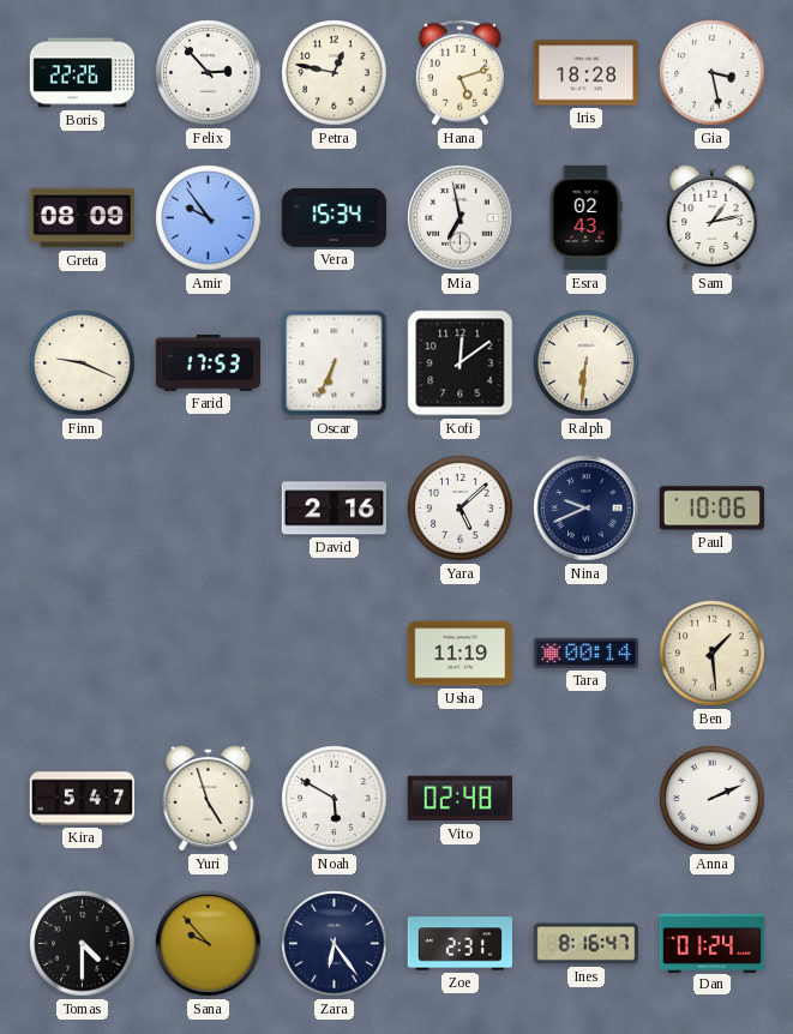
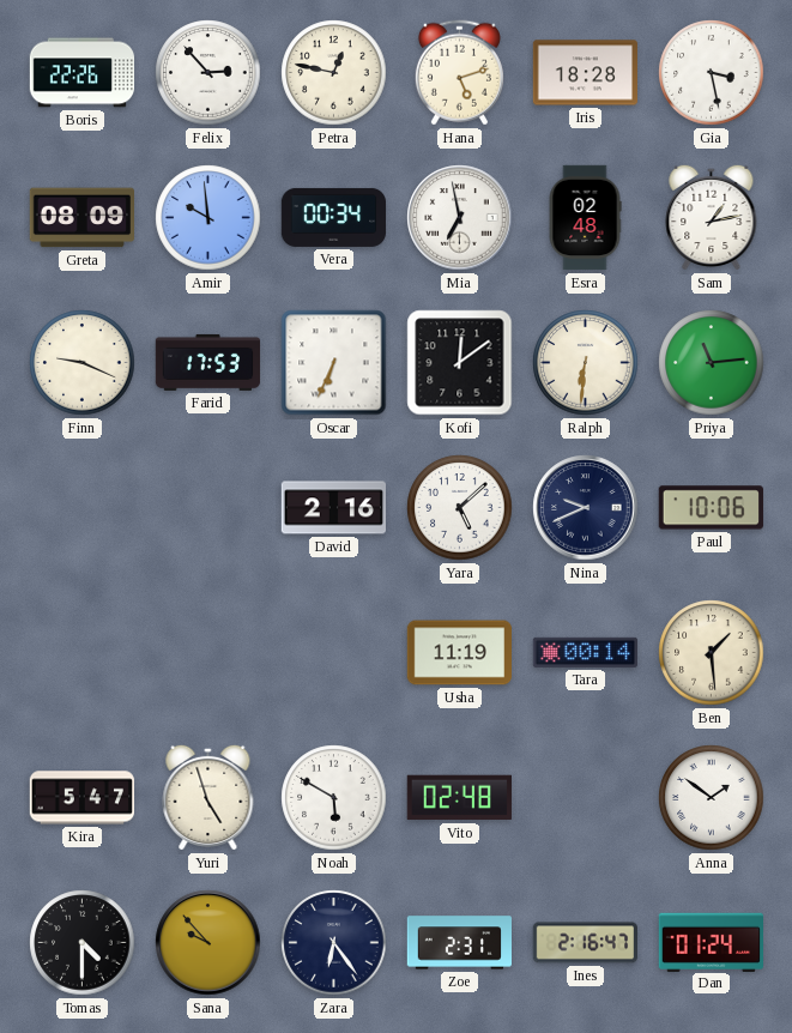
Amir: 9:54 -> 9:59 (208, 218)
Vera: 15:34 -> 00:34 (334, 217)
Esra: 02:43 -> 02:48 (585, 218)
Priya: none -> 11:14 (712, 363)
Anna: 2:11 -> 1:51 (712, 798)
Ines: 8:16 -> 2:16 (585, 943)
